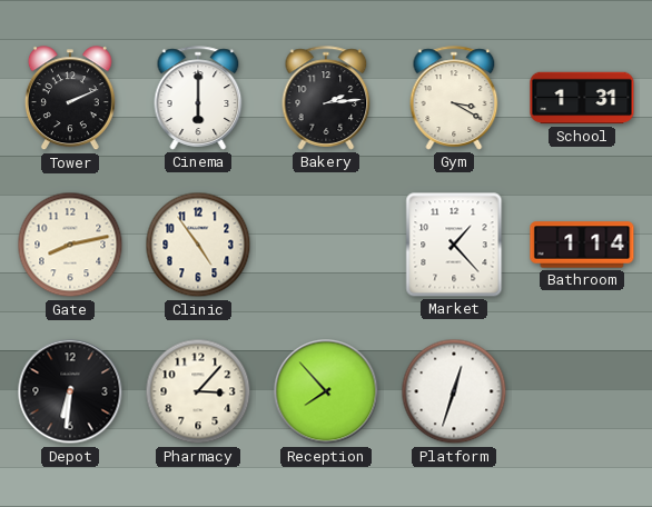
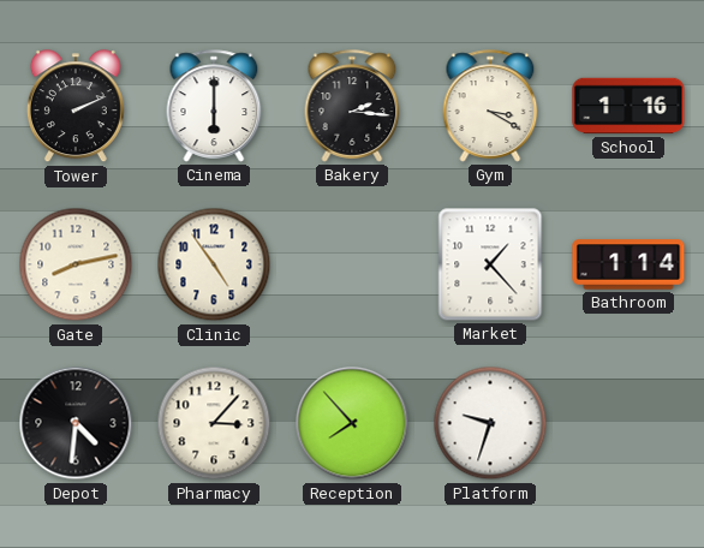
Bakery: 2:14 -> 2:16 (352, 106)
School: 1:31 -> 1:16 (628, 106)
Depot: 6:31 -> 4:31 (76, 423)
Platform: 12:33 -> 9:33 (490, 423)
